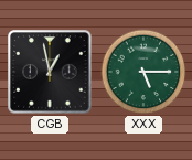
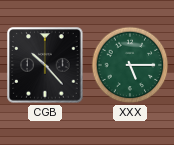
CGB: 12:58 -> 10:23 (45, 65)
